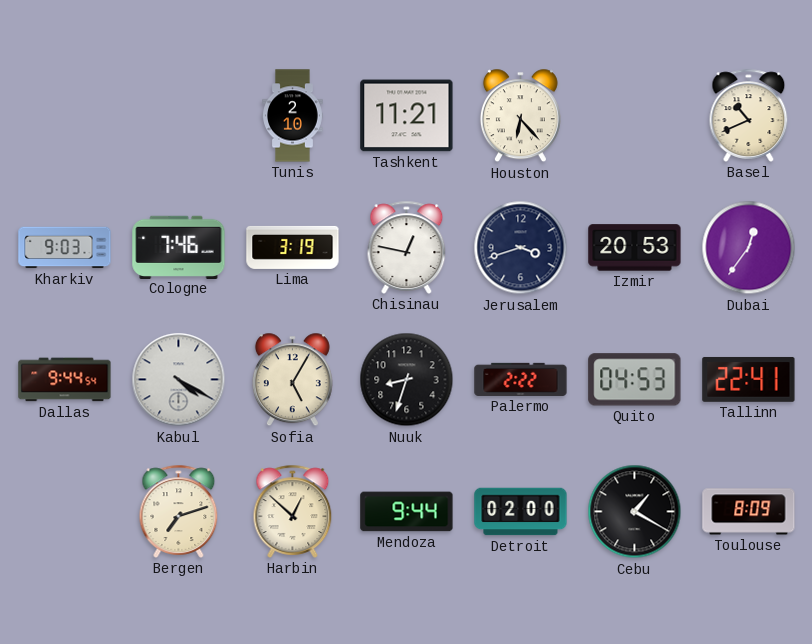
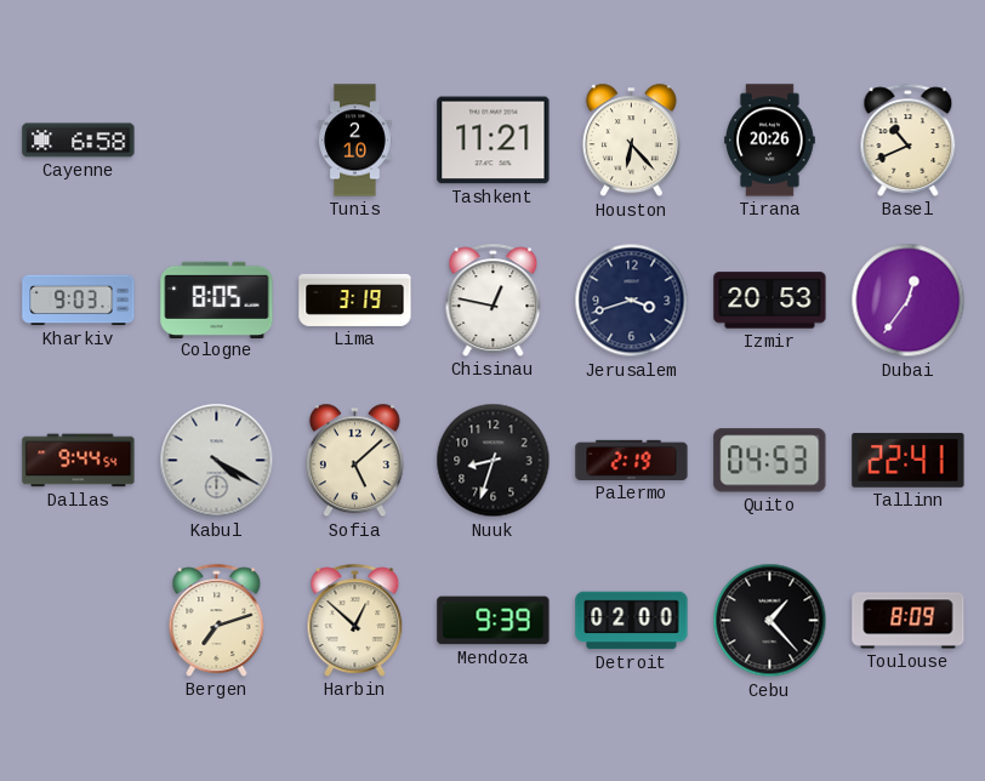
Cayenne: none -> 6:58 (79, 141)
Tirana: none -> 20:26 (770, 141)
Cologne: 7:46 -> 8:05 (217, 300)
Sofia: 5:05 -> 5:08 (354, 461)
Palermo: 2:22 -> 2:19 (632, 460)
Mendoza: 9:44 -> 9:39 (494, 621)
Cebu: 1:20 -> 1:23 (770, 621)
